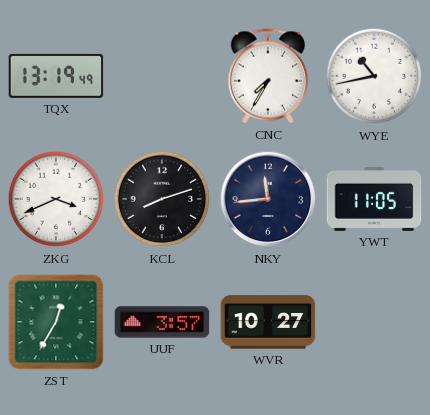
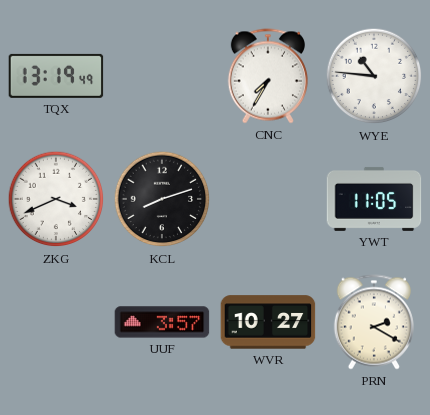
WYE: 10:43 -> 10:46 (374, 76)
NKY: 11:44 -> none (268, 199)
ZST: 12:35 -> none (56, 322)
PRN: none -> 2:20 (374, 322)
